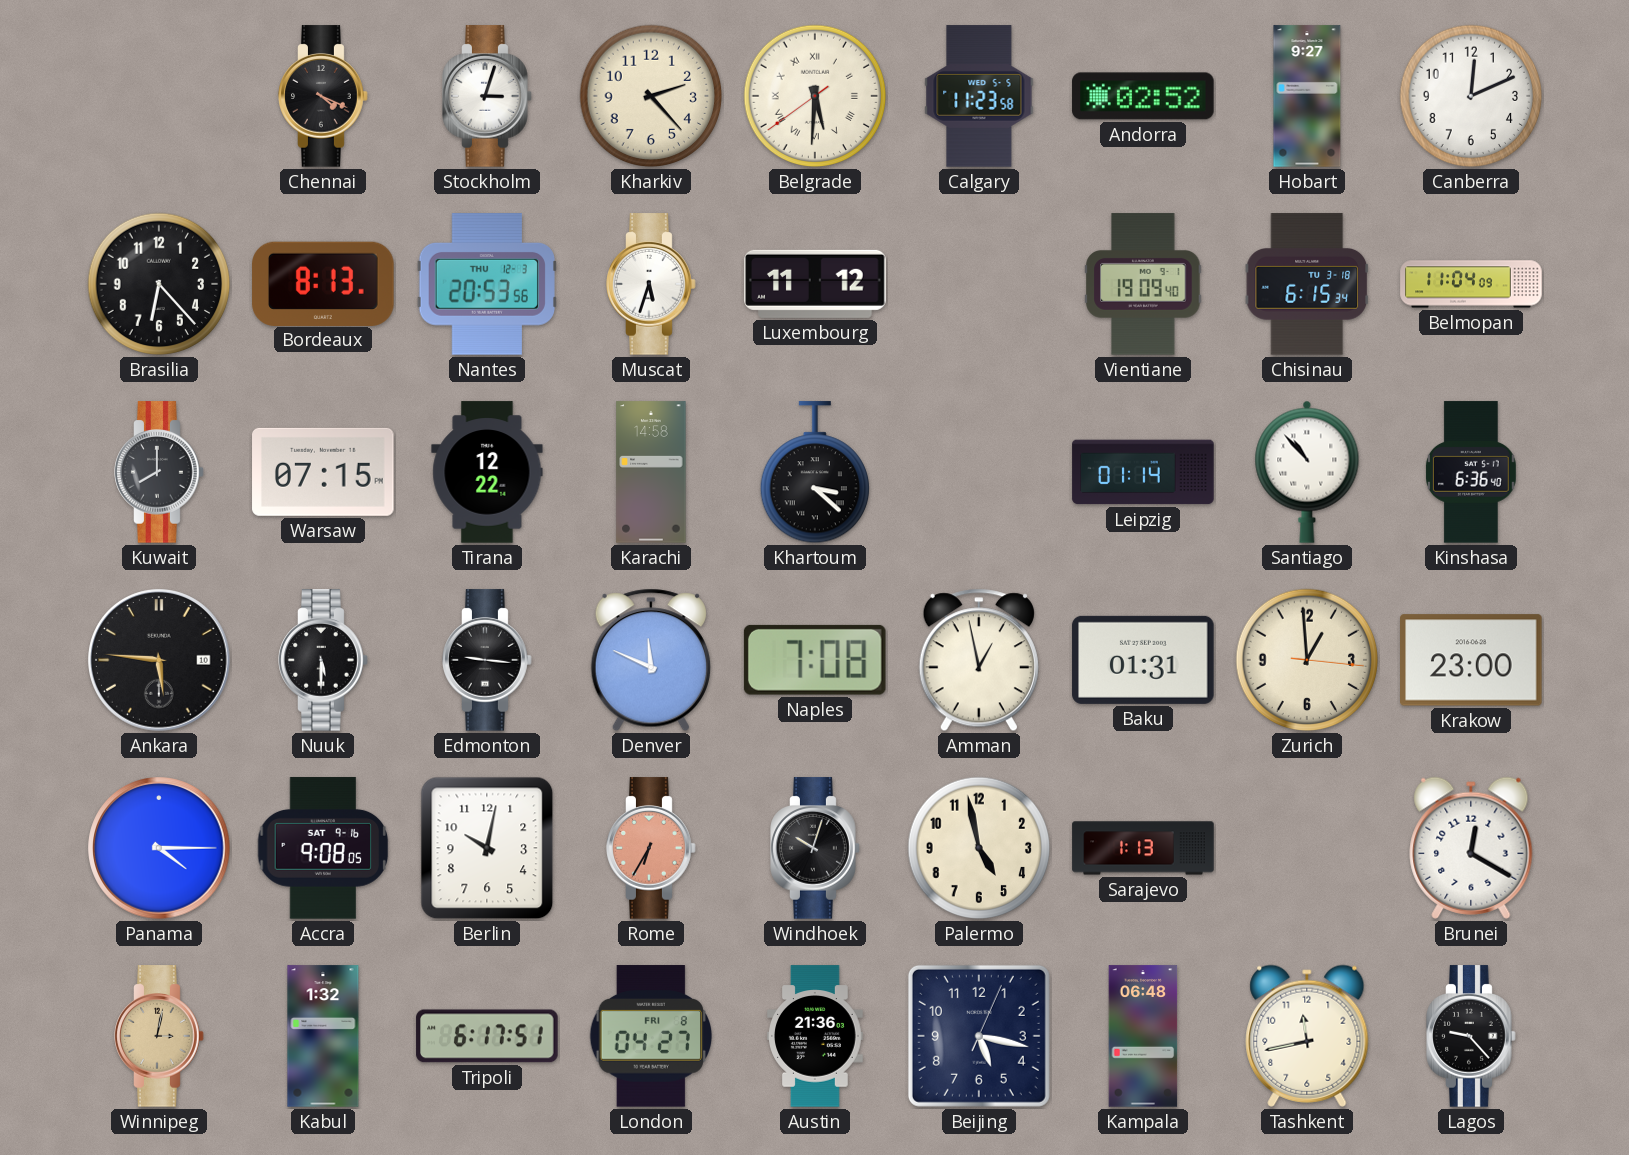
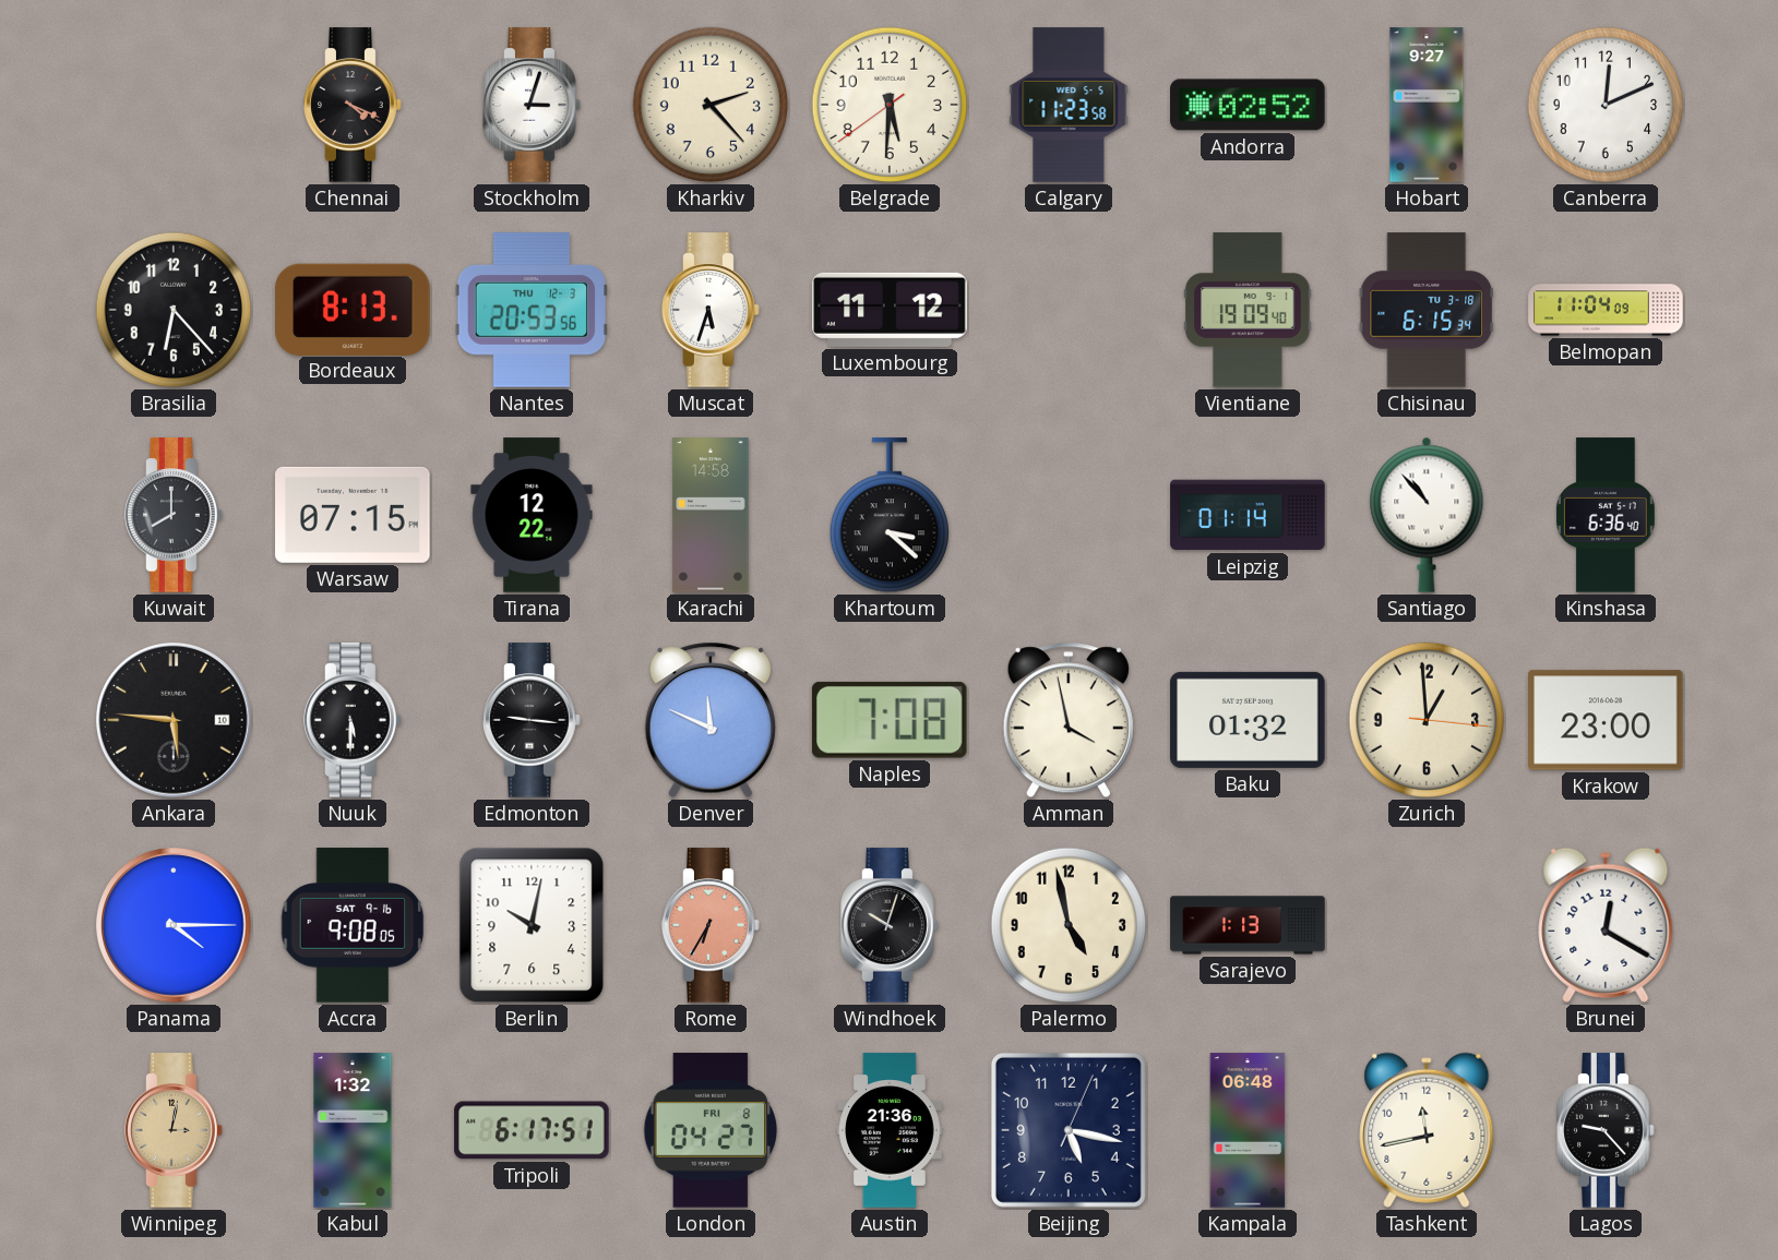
Belgrade numerals: Roman -> Arabic (890, 105)
Amman: 12:58 -> 3:58 (1069, 720)
Baku: 01:31 -> 01:32 (1248, 720)
